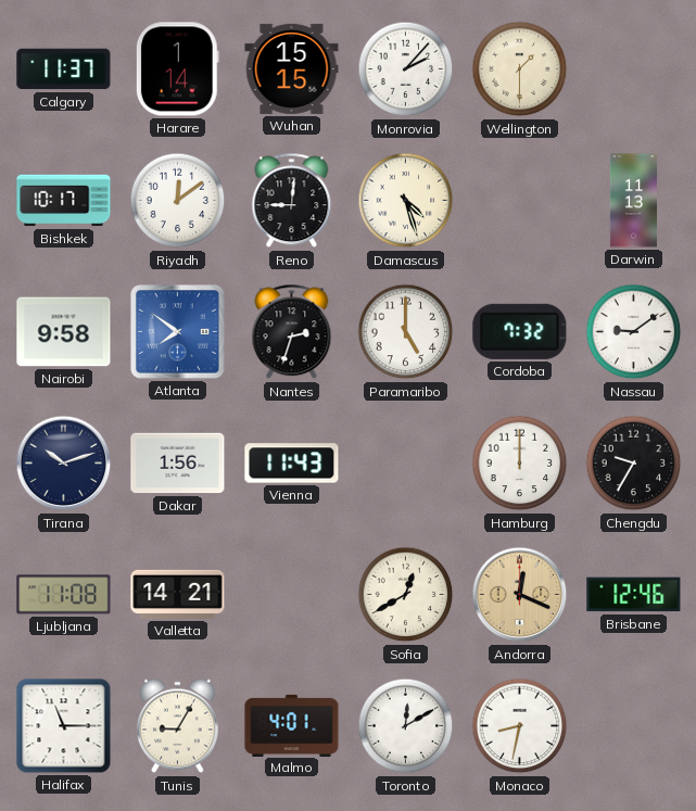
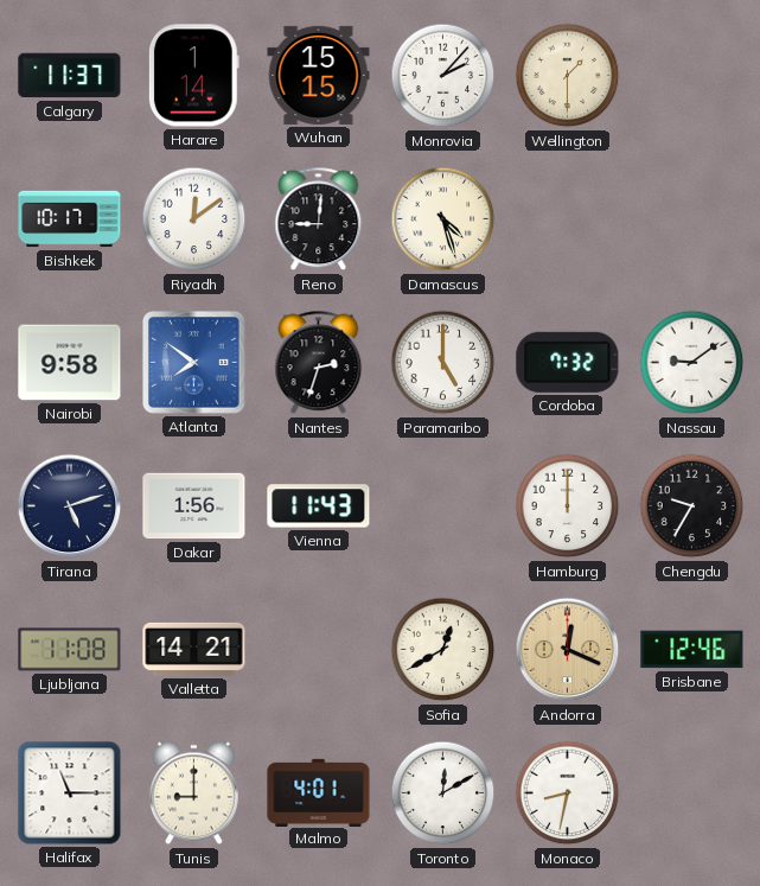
Darwin: 11:13 -> none (633, 201)
Tirana: 10:12 -> 5:12 (70, 506)
Tunis: 9:05 -> 9:00 (193, 793)
